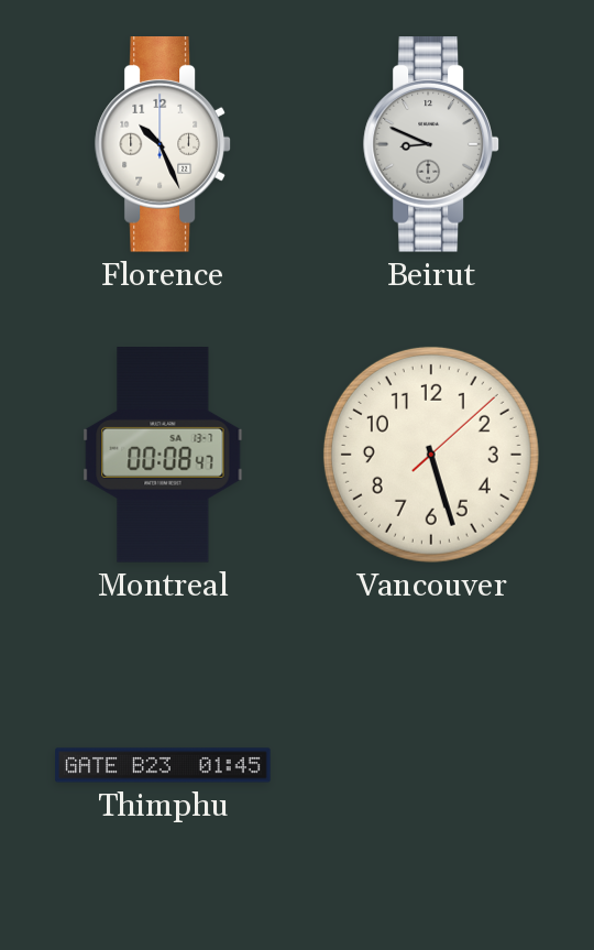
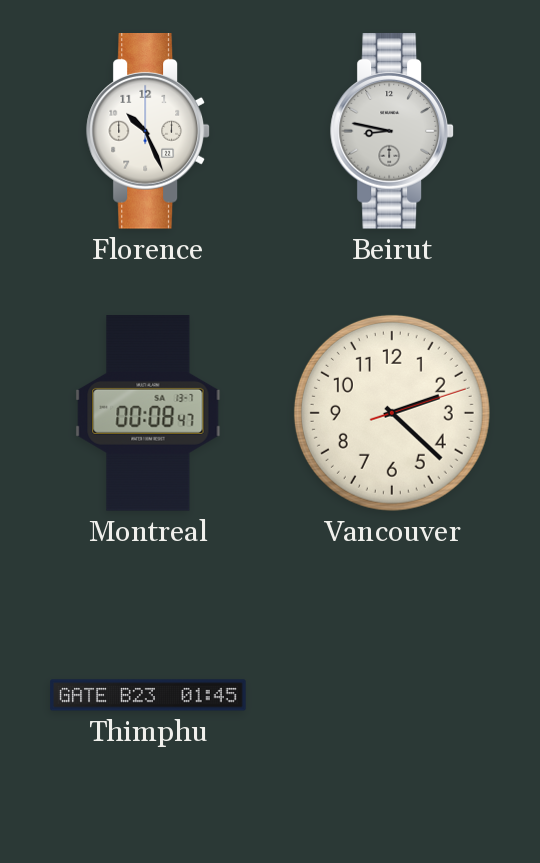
Beirut: 8:49 -> 8:47 (392, 131)
Vancouver: 5:27 -> 2:22 (392, 413)
